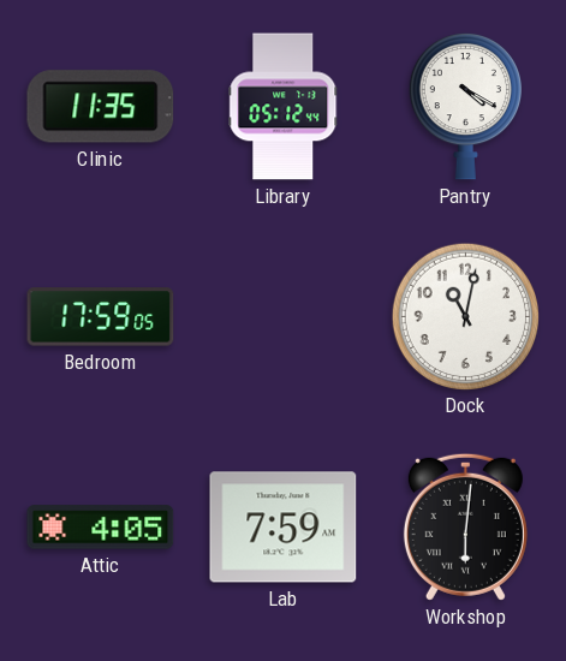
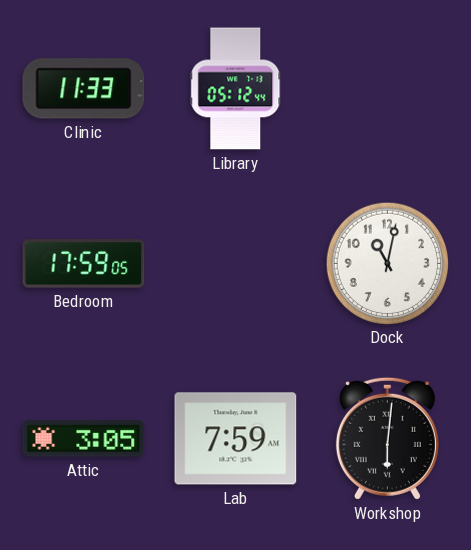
Clinic: 11:35 -> 11:33 (84, 89)
Pantry: 4:20 -> none (465, 106)
Attic: 4:05 -> 3:05 (84, 439)
